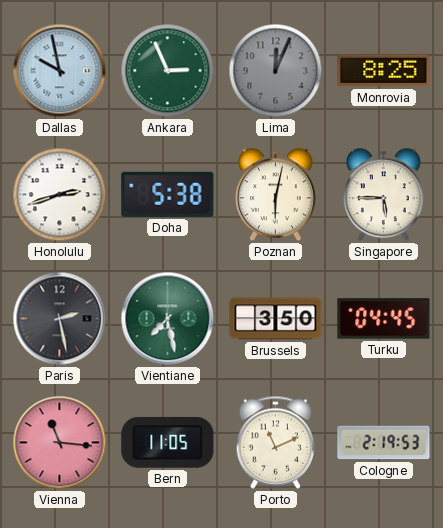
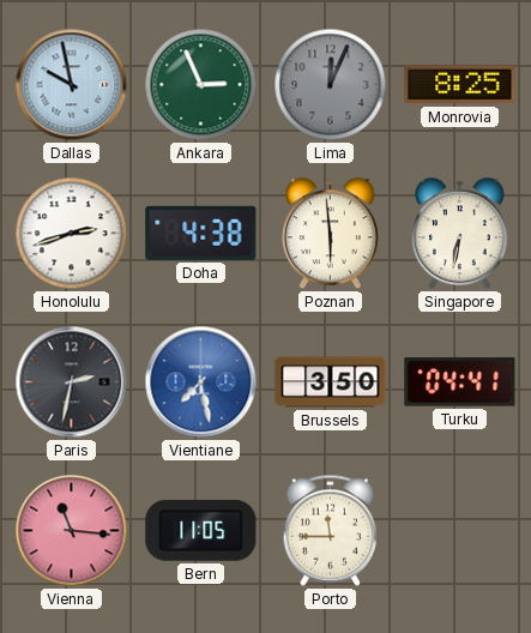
Doha: 5:38 -> 4:38 (201, 233)
Poznan: 6:02 -> 5:59 (330, 234)
Singapore: 5:45 -> 6:32 (459, 234)
Paris: 2:28 -> 2:32 (72, 382)
Vientiane dial: green -> blue (201, 382)
Turku: 04:45 -> 04:41 (460, 382)
Porto: 11:11 -> 11:45 (331, 530)
Cologne: 2:19 -> none (384, 443)
